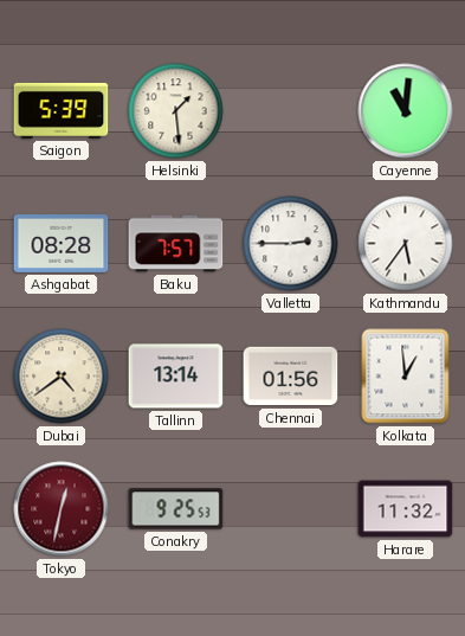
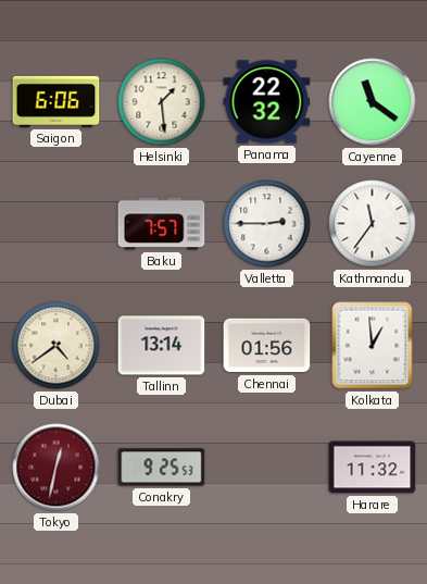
Saigon: 5:39 -> 6:06 (56, 101)
Panama: none -> 22:32 (267, 102)
Cayenne: 11:01 -> 11:21 (373, 102)
Ashgabat: 08:28 -> none (62, 243)
Kathmandu: 5:36 -> 11:36 (373, 224)
